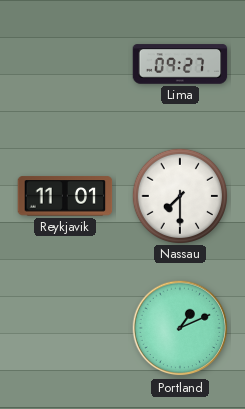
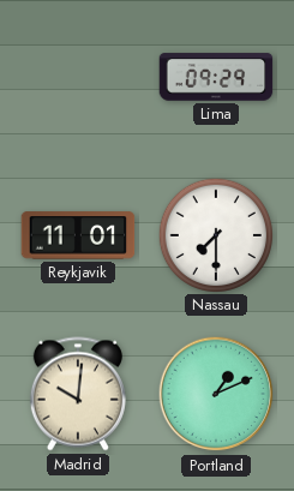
Lima: 09:27 -> 09:29 (216, 77)
Madrid: none -> 10:01 (78, 394)
